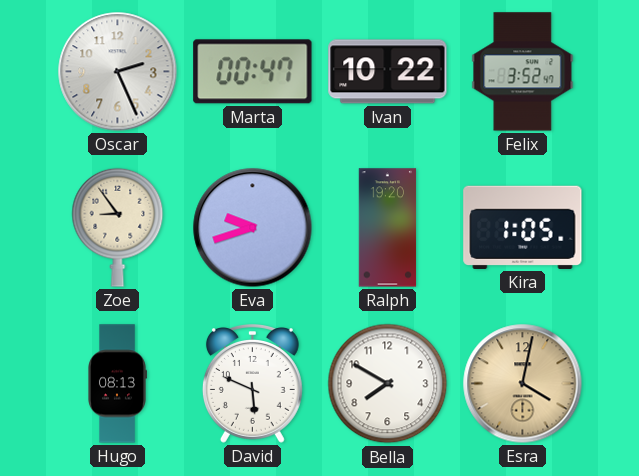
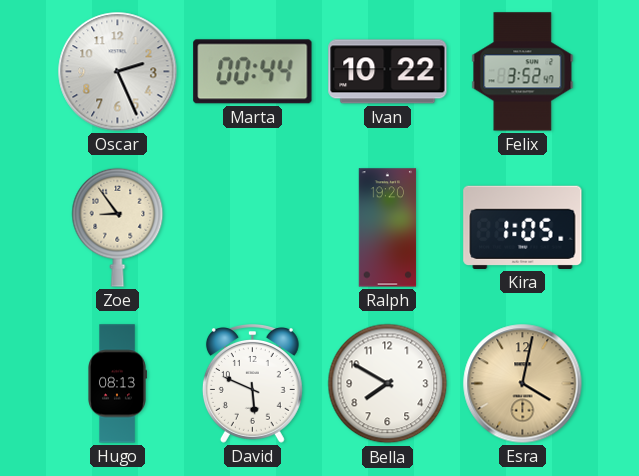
Marta: 00:47 -> 00:44 (253, 72)
Eva: 9:42 -> none (253, 228)
